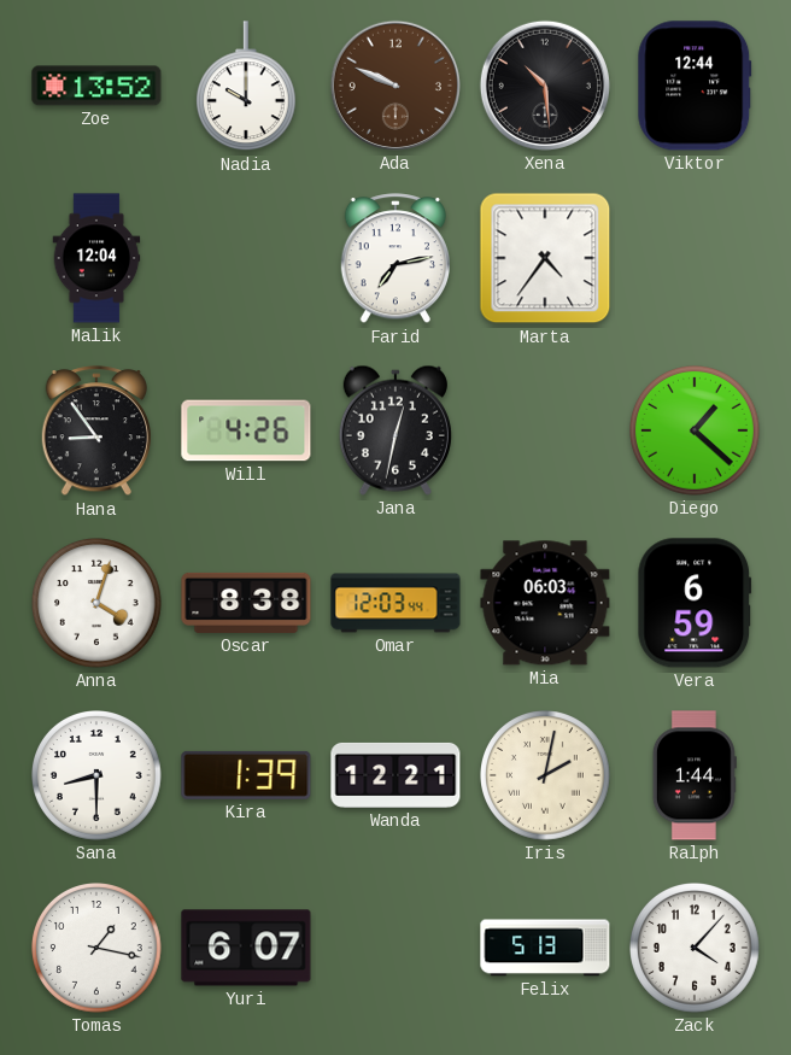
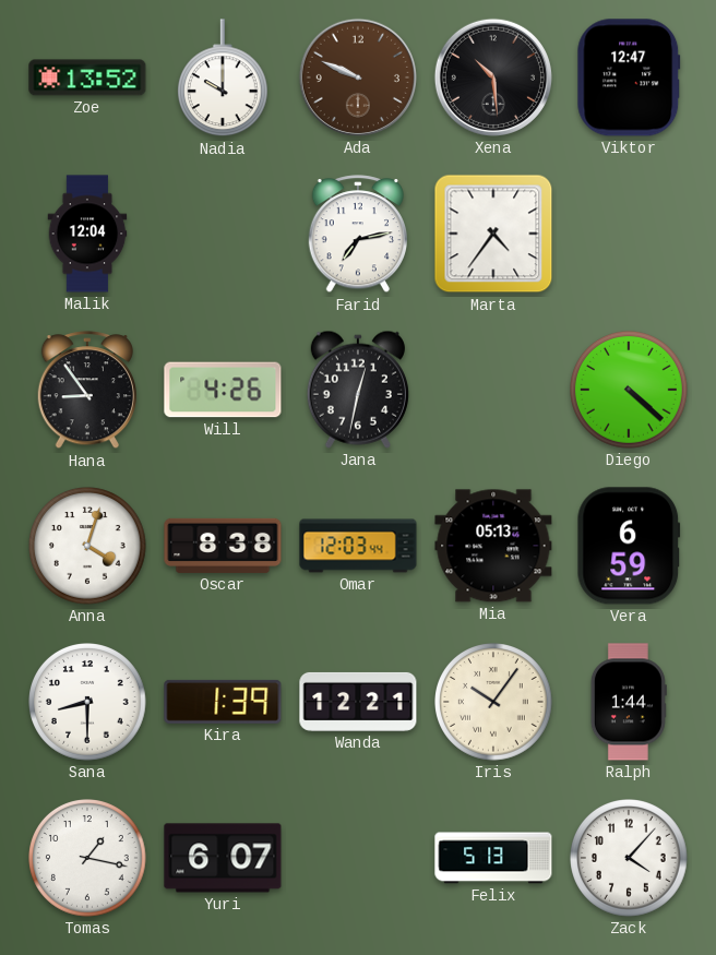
Viktor: 12:44 -> 12:47 (629, 77)
Diego: 1:22 -> 4:22 (630, 391)
Mia: 06:03 -> 05:13 (493, 546)
Iris: 2:02 -> 10:06 (494, 703)
